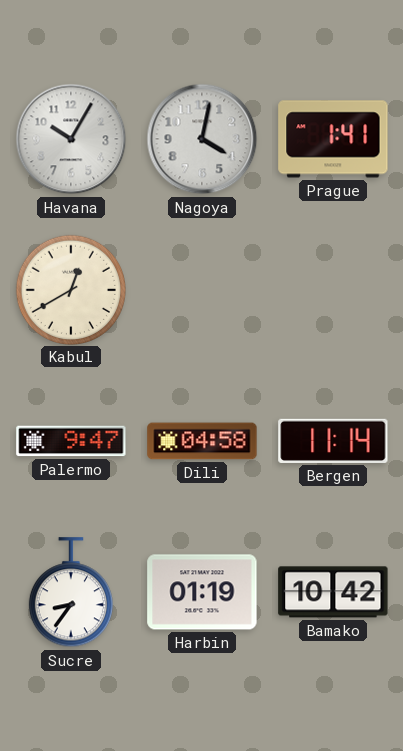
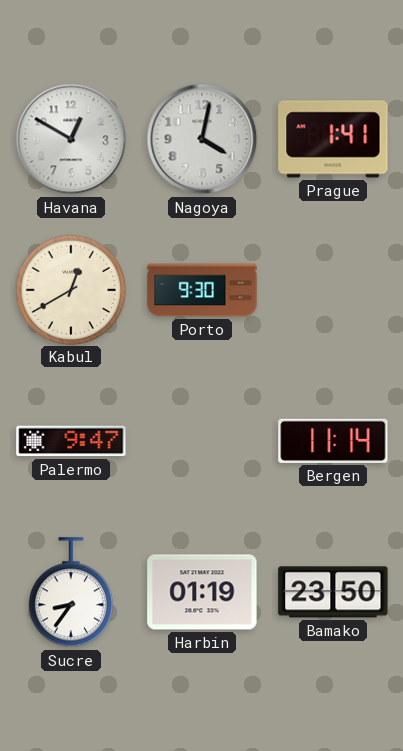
Havana: 10:05 -> 12:50 (71, 139)
Porto: none -> 9:30 (202, 290)
Dili: 04:58 -> none (202, 441)
Bamako: 10:42 -> 23:50 (333, 592)
